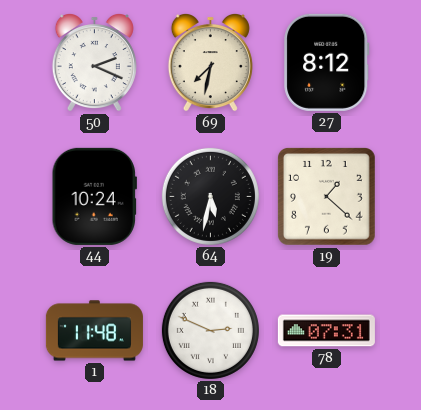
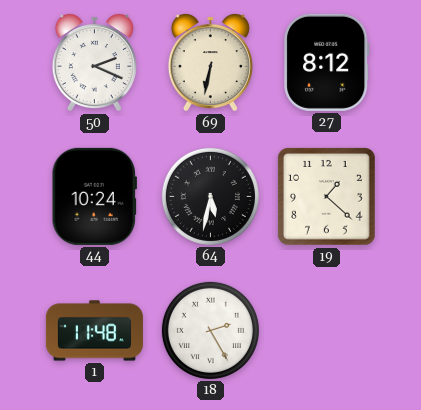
69: 7:32 -> 6:32 (210, 63)
18: 2:49 -> 2:25 (210, 330)
78: 07:31 -> none (326, 331)
